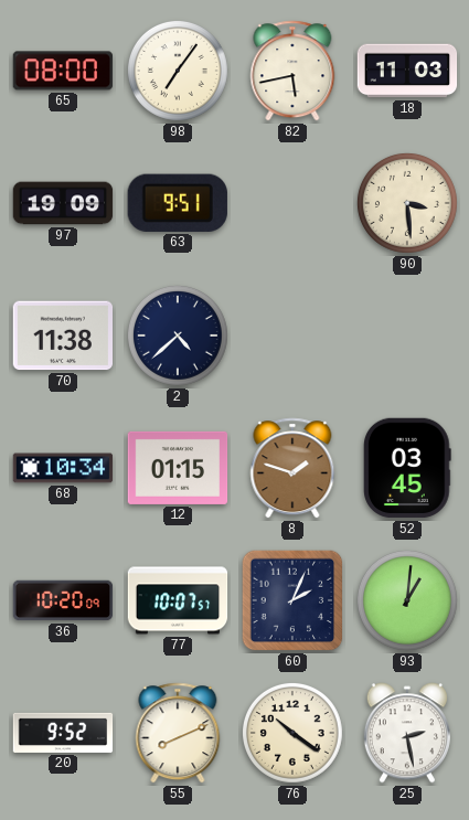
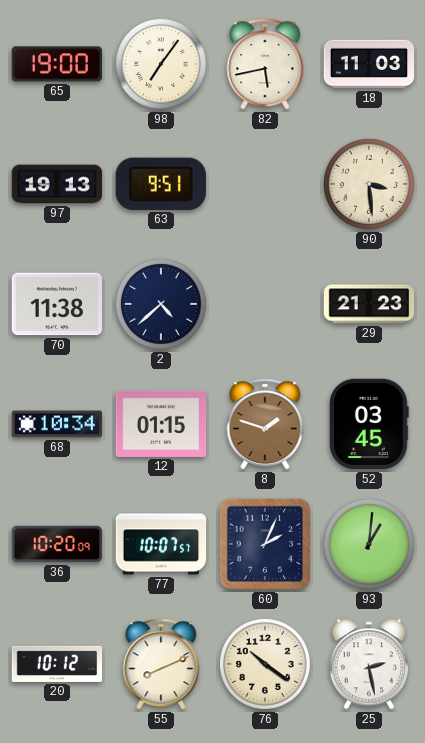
65: 08:00 -> 19:00 (57, 64)
97: 19:09 -> 19:13 (57, 184)
29: none -> 21:23 (369, 304)
20: 9:52 -> 10:12 (57, 664)
